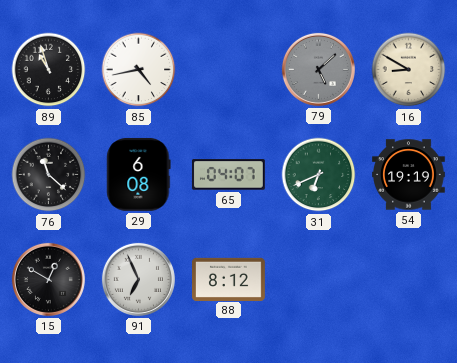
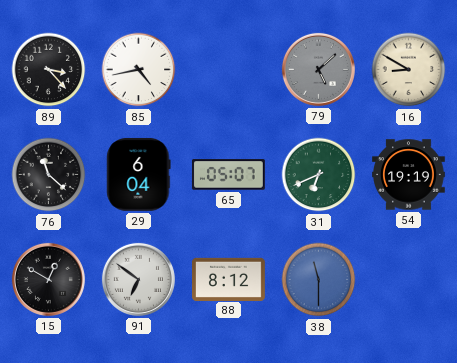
89: 10:57 -> 3:23 (49, 70)
29: 6:08 -> 6:04 (139, 174)
65: 04:07 -> 05:07 (228, 175)
91: 6:56 -> 6:51 (138, 279)
38: none -> 11:30 (319, 280)
